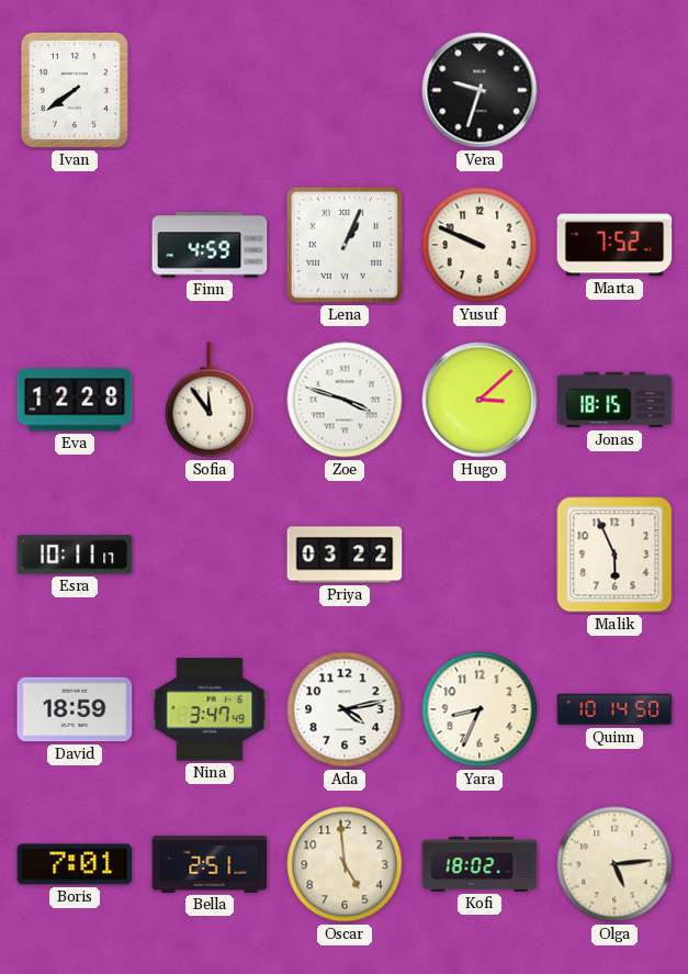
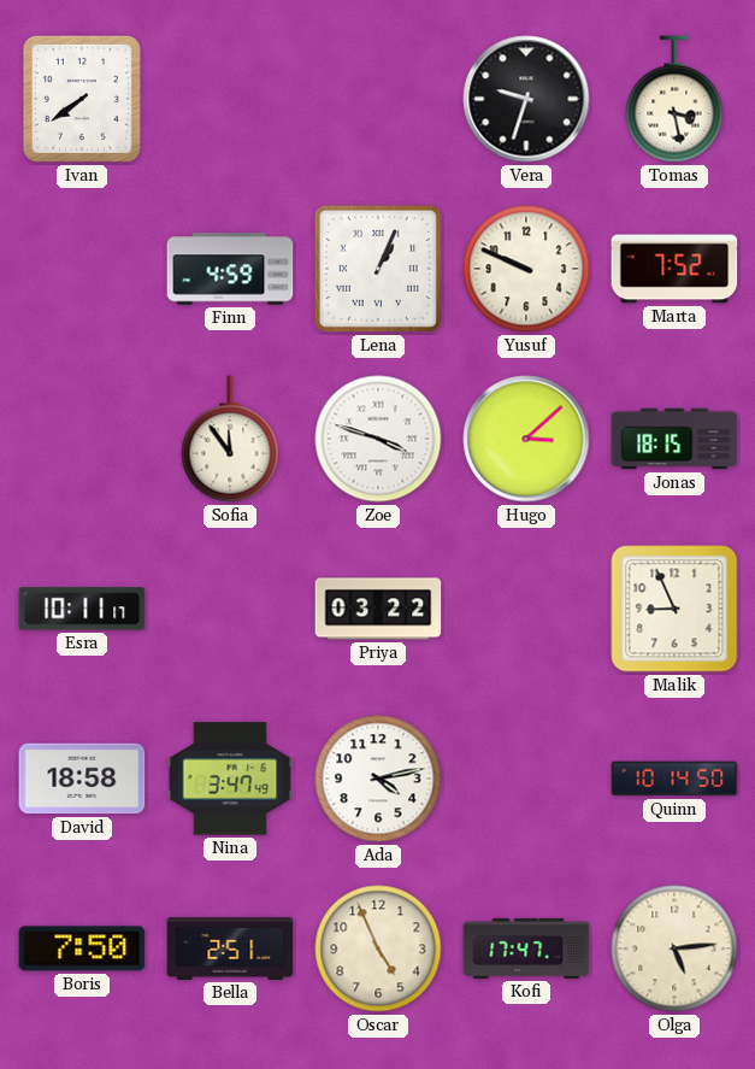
Tomas: none -> 3:28 (674, 99)
Eva: 12:28 -> none (75, 400)
Malik: 5:56 -> 8:56 (674, 609)
David: 18:59 -> 18:58 (82, 779)
Yara: 8:34 -> none (480, 709)
Boris: 7:01 -> 7:50 (82, 948)
Oscar: 4:59 -> 4:56 (378, 948)
Kofi: 18:02 -> 17:47 (526, 948)
